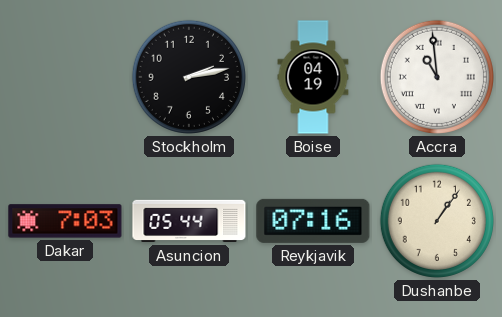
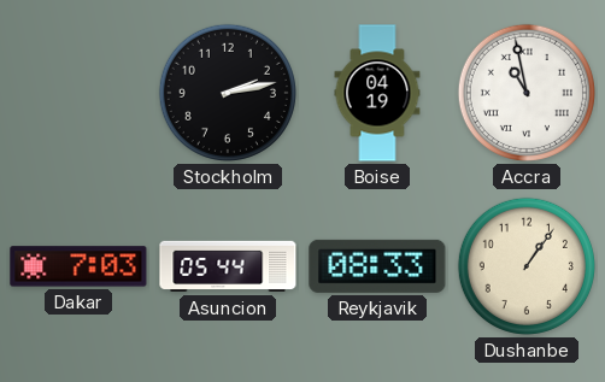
Accra: 10:59 -> 10:58 (527, 93)
Reykjavik: 07:16 -> 08:33 (377, 266)
